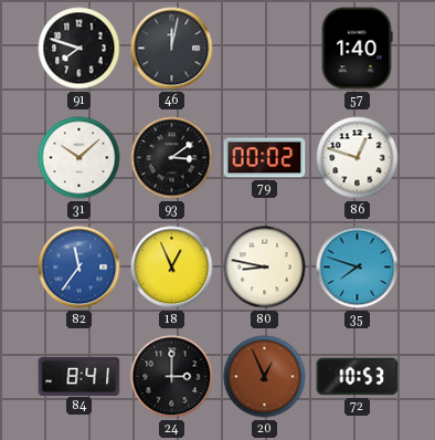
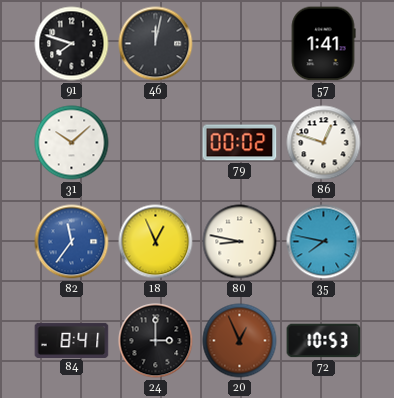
57: 1:40 -> 1:41 (323, 44)
93: 3:09 -> none (172, 158)
35: 7:48 -> 7:47 (324, 242)
